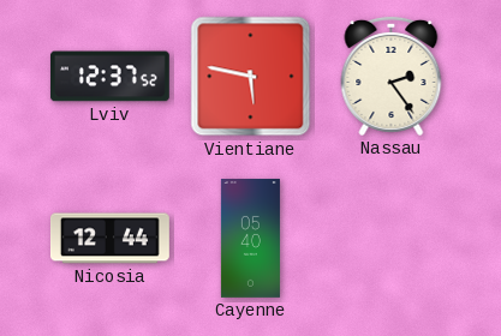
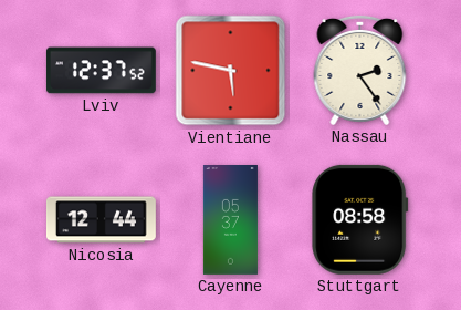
Cayenne: 05:40 -> 05:37 (230, 220)
Stuttgart: none -> 08:58 (360, 219)
